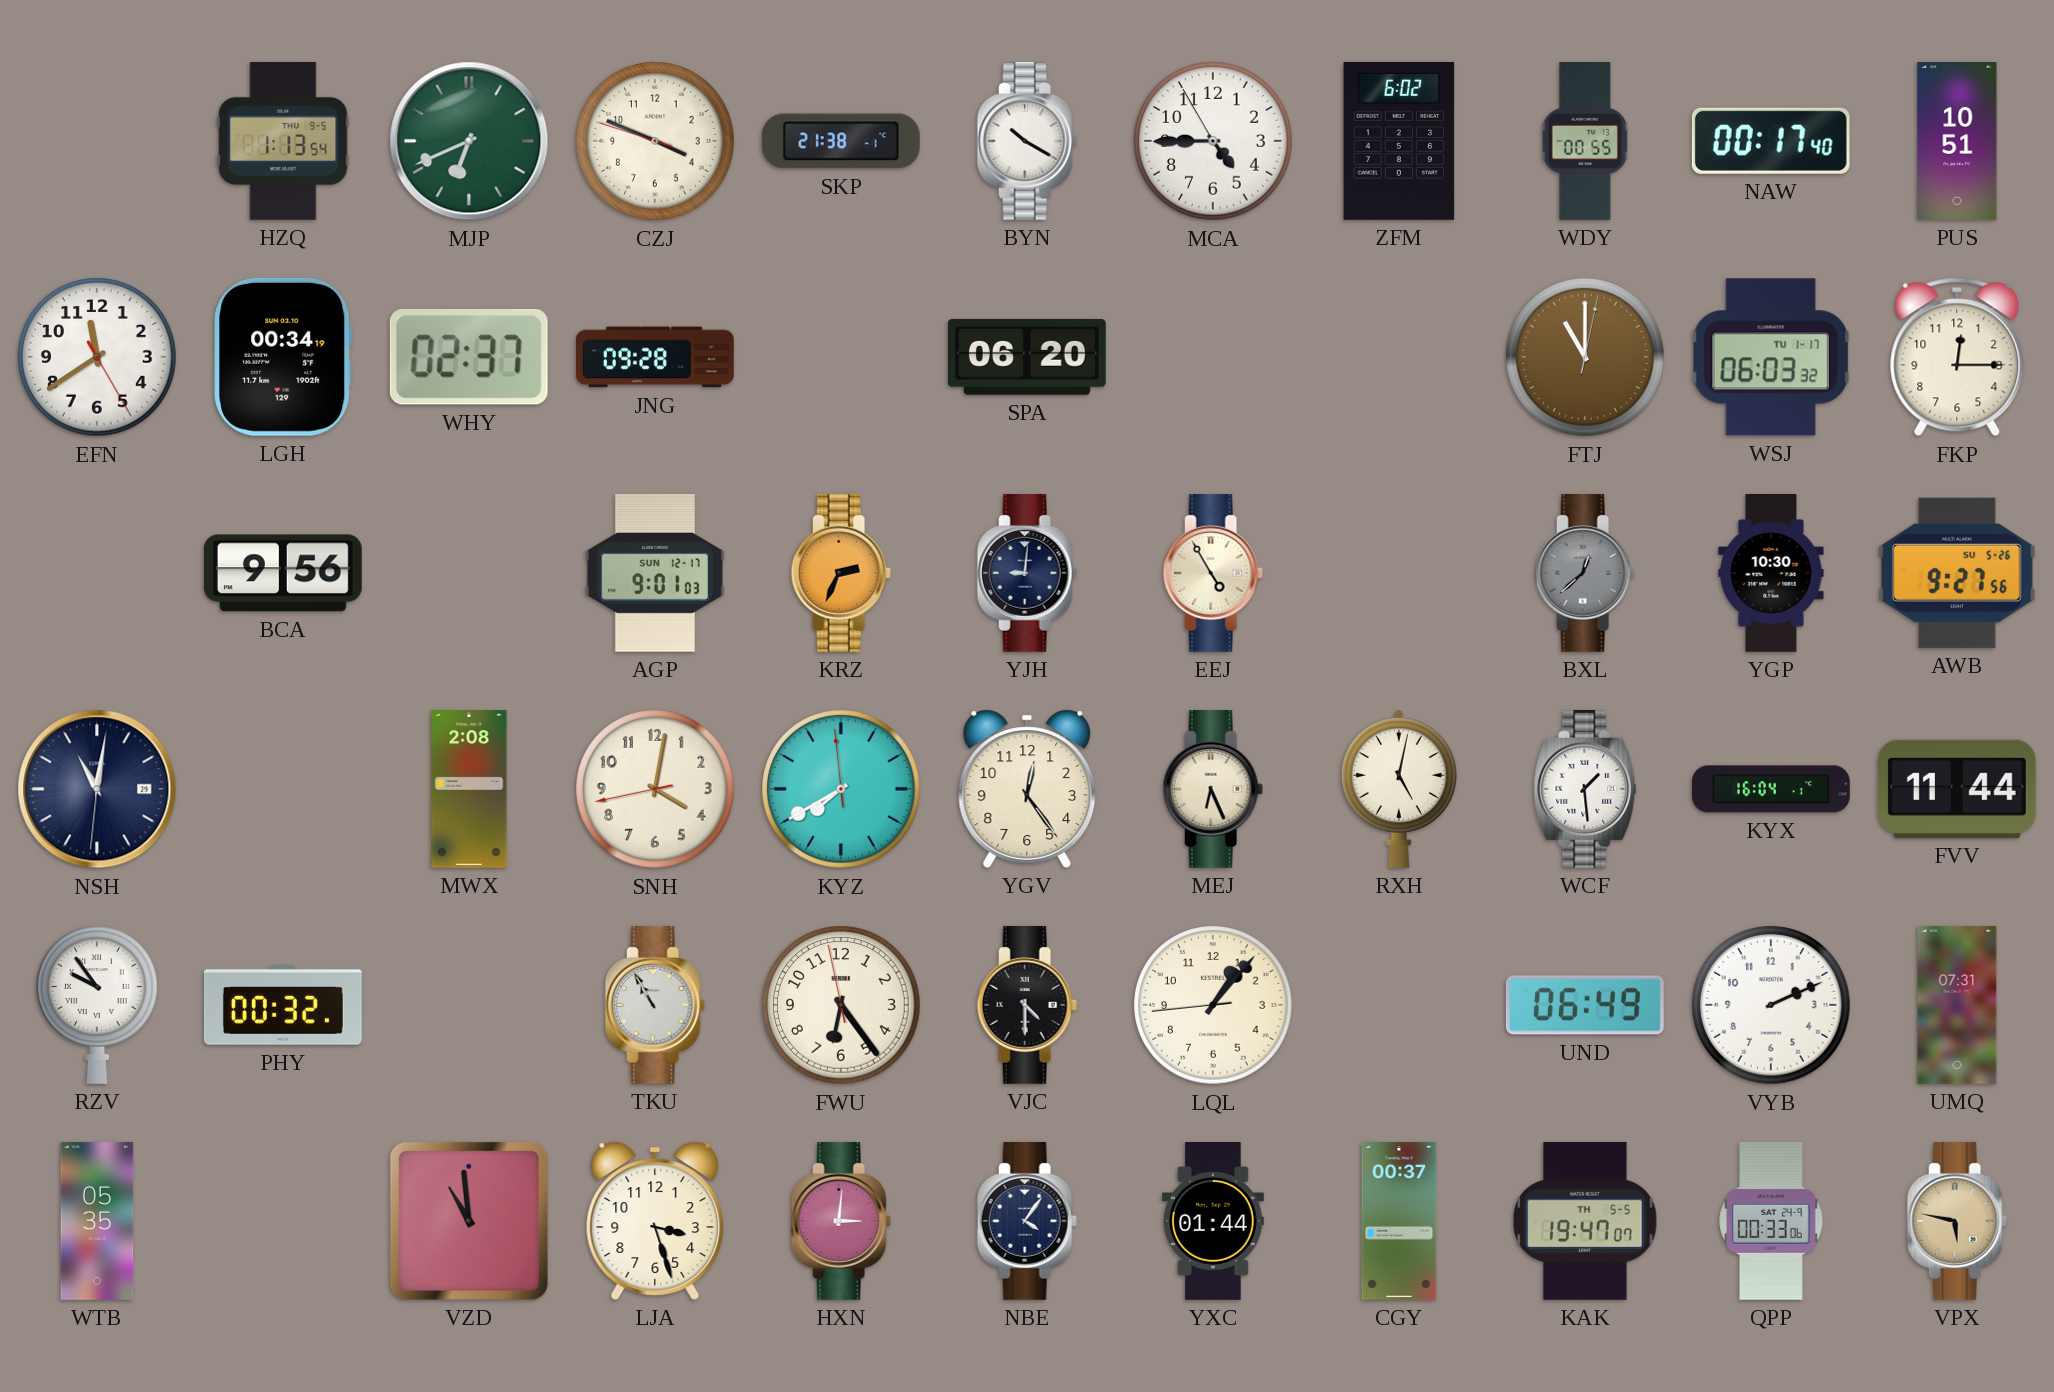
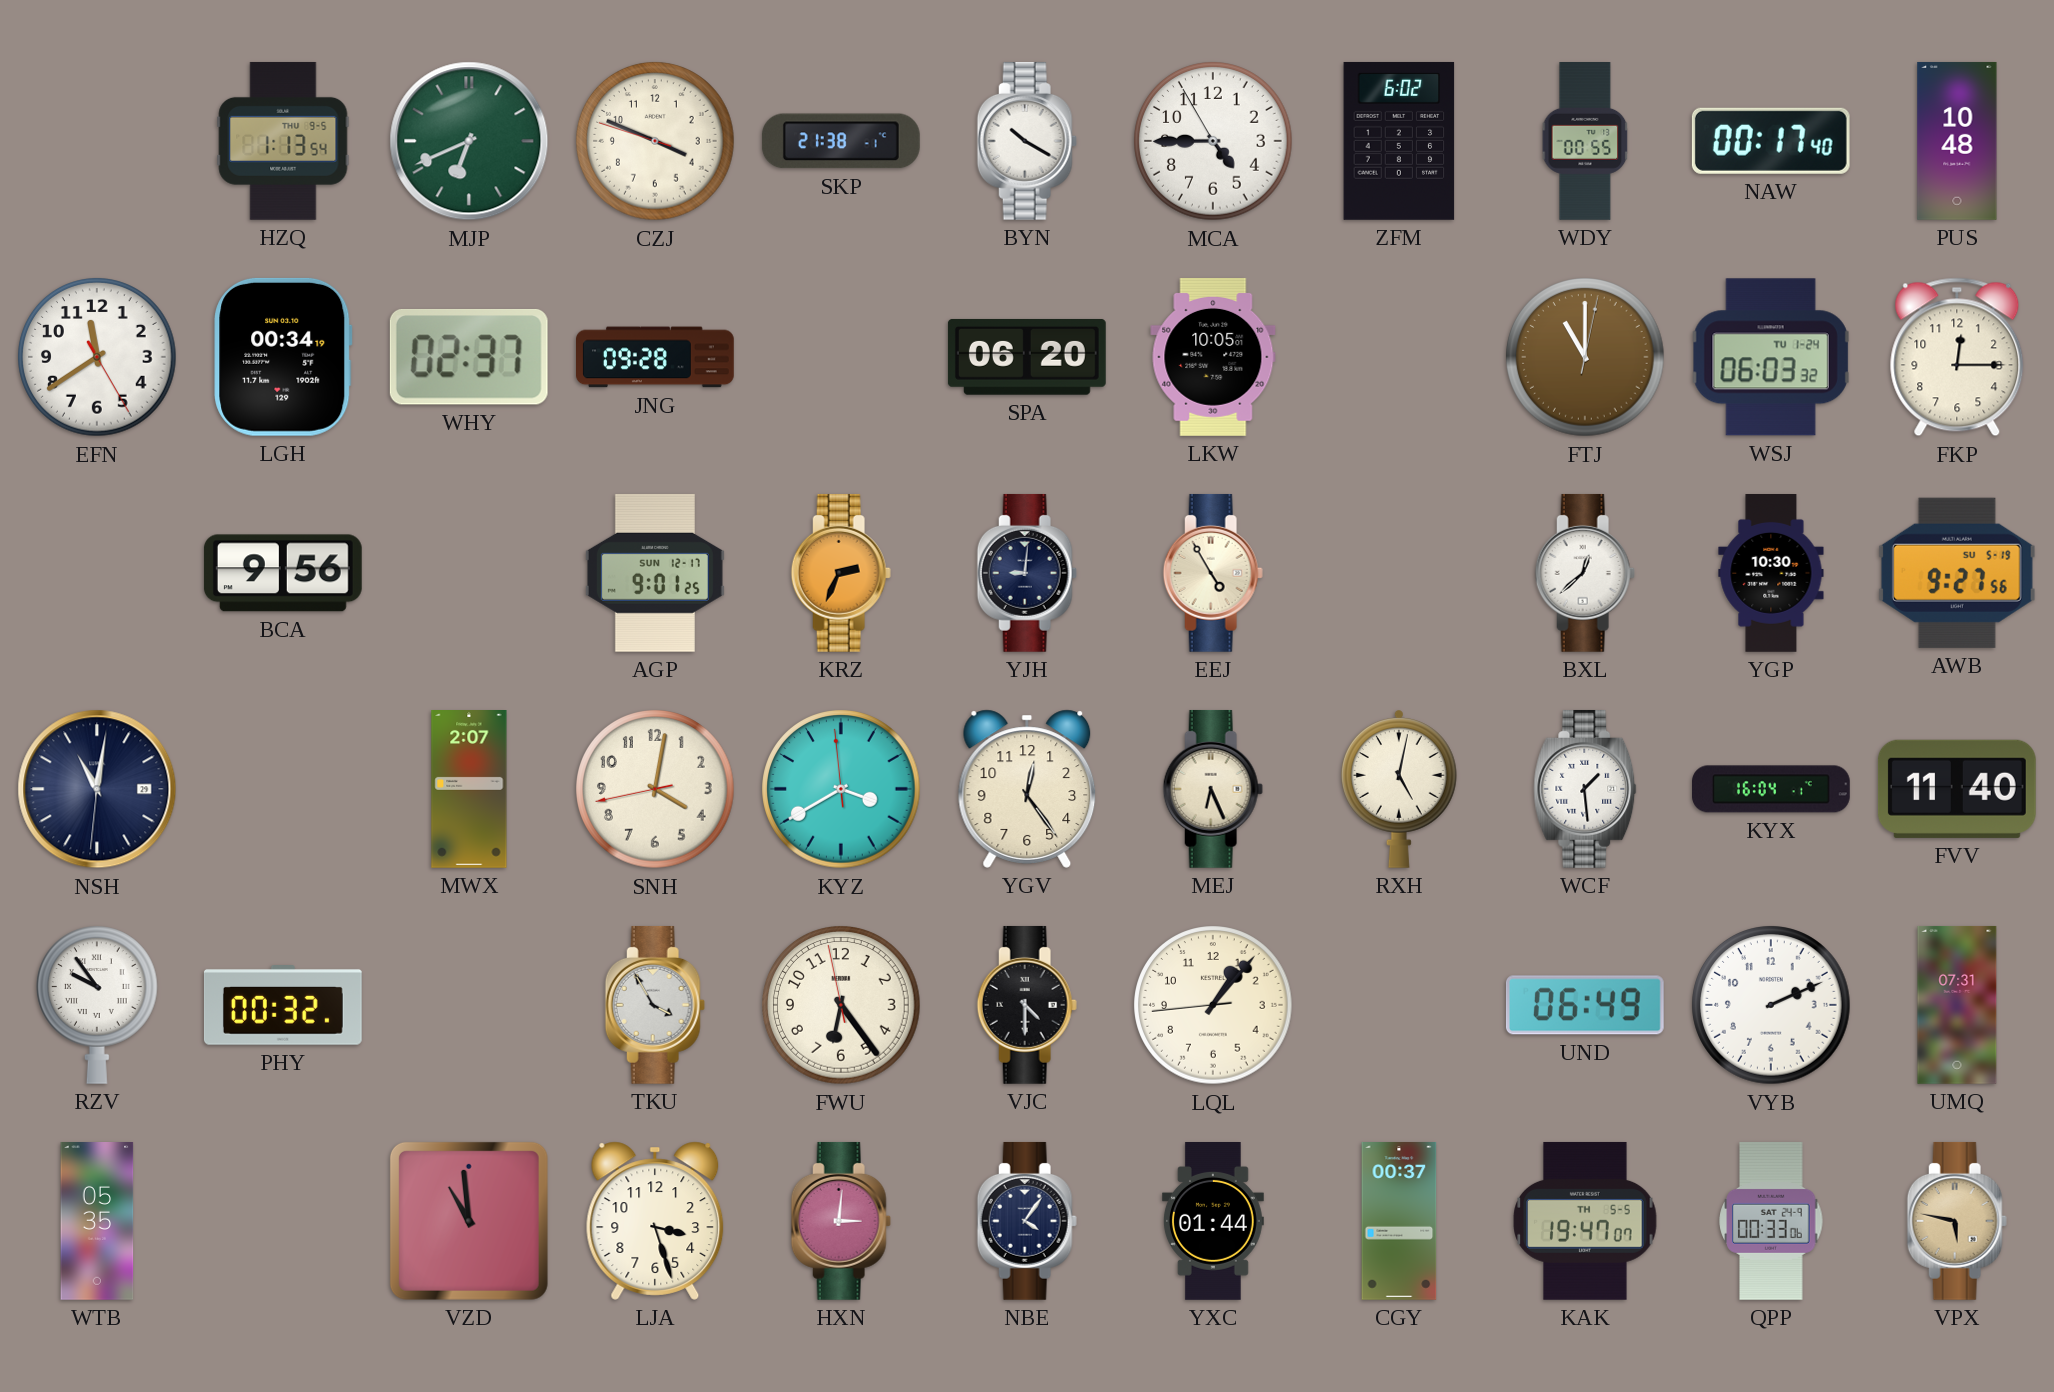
PUS: 10:51 -> 10:48 (1957, 141)
LKW: none -> 10:05 (1213, 357)
WSJ date: TU 1-17 -> TU 1-24 (1771, 357)
AGP: 9:01:03 -> 9:01:25 (655, 573)
BXL dial: grey -> white (1585, 573)
AWB date: SU 5-26 -> SU 5-19 (1957, 573)
MWX: 2:08 -> 2:07 (469, 790)
KYZ: 7:39 -> 3:39 (841, 789)
FVV: 11:44 -> 11:40 (1957, 789)
TKU: 10:55 -> 3:55 (655, 1005)
